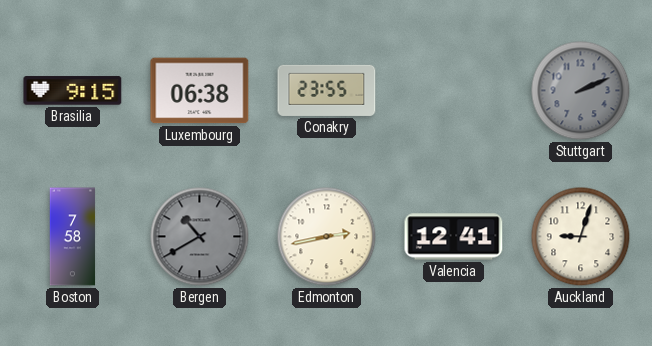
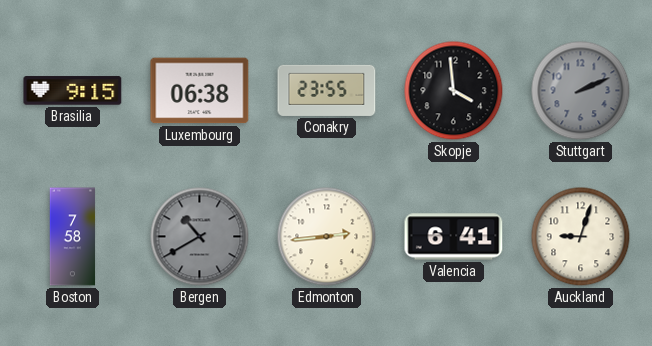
Skopje: none -> 3:59 (454, 91)
Edmonton: 2:43 -> 2:44 (327, 237)
Valencia: 12:41 -> 6:41 (454, 237)
